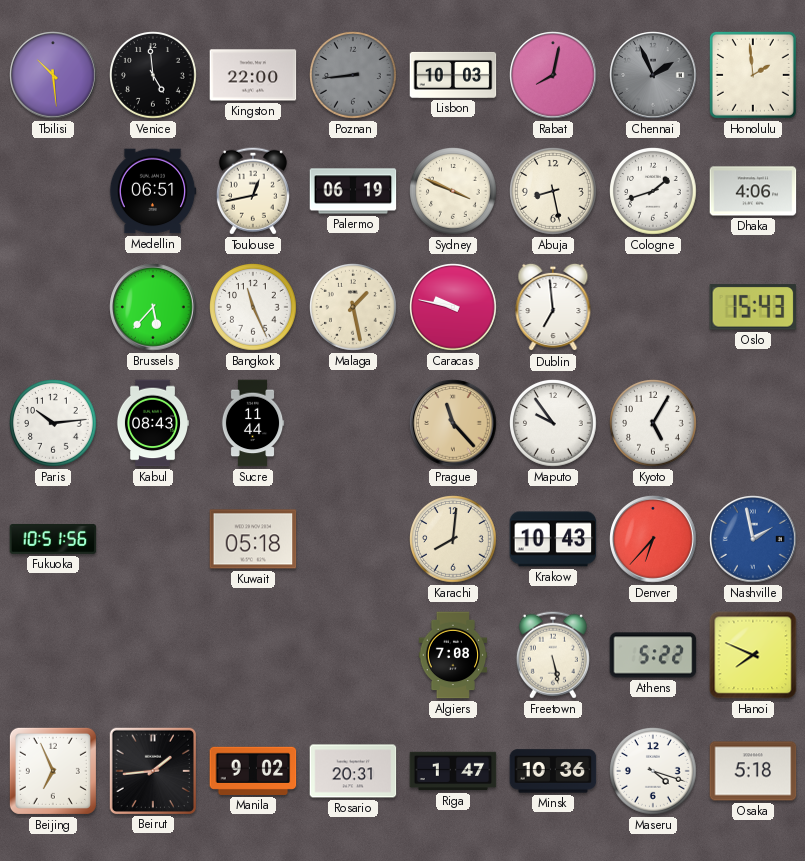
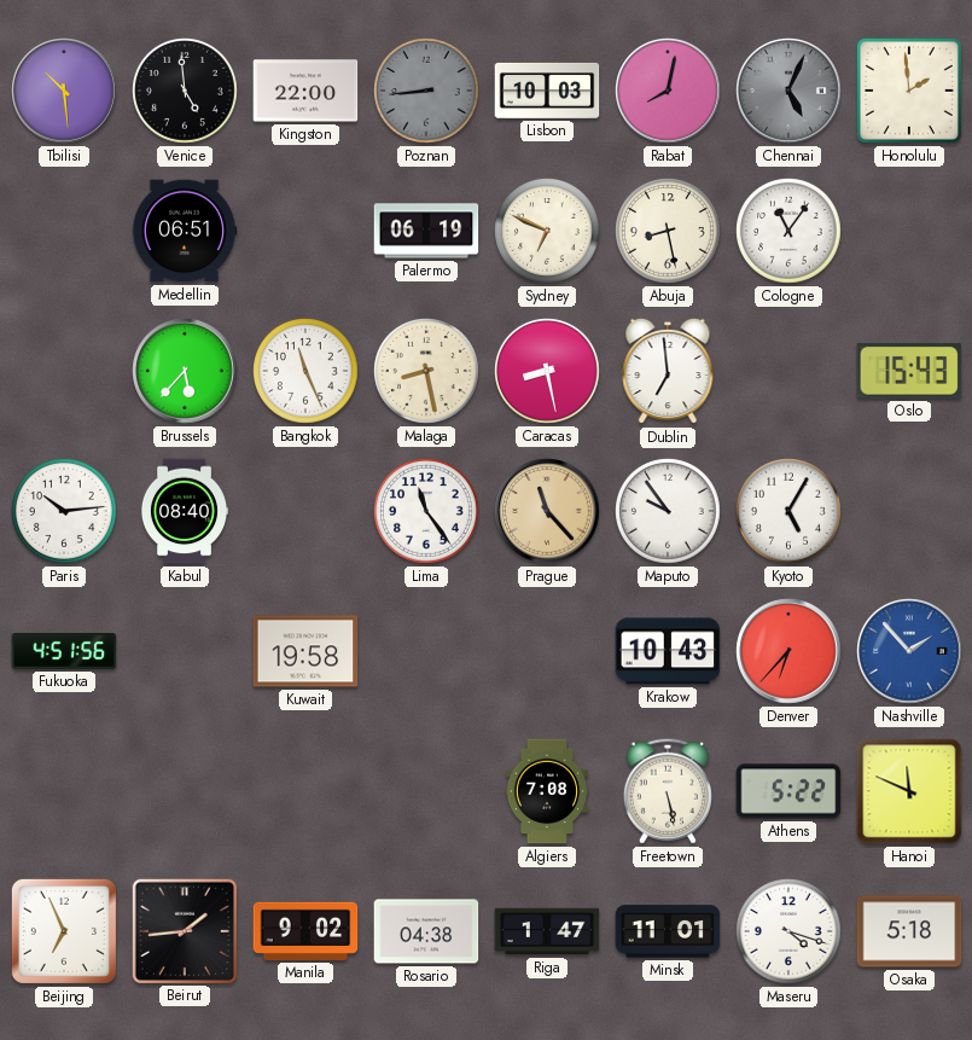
Chennai: 1:56 -> 5:04 (788, 91)
Toulouse: 12:43 -> none (253, 191)
Sydney: 3:49 -> 6:49 (548, 232)
Cologne: 1:42 -> 11:06 (790, 232)
Dhaka: 4:06 -> none (753, 191)
Malaga: 1:28 -> 8:28 (427, 372)
Caracas: 9:47 -> 8:28 (548, 372)
Kabul: 08:43 -> 08:40 (184, 511)
Sucre: 11:44 -> none (253, 423)
Lima: none -> 11:24 (427, 512)
Fukuoka: 10:51 -> 4:51 (64, 651)
Kuwait: 05:18 -> 19:58 (305, 651)
Karachi: 8:01 -> none (454, 540)
Nashville: 1:58 -> 1:53 (909, 651)
Hanoi: 7:49 -> 11:49 (909, 791)
Rosario: 20:31 -> 04:38 (426, 931)
Minsk: 10:36 -> 11:01 (668, 931)
